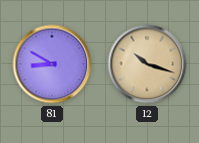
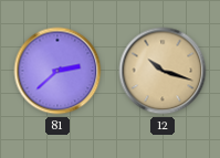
81: 8:50 -> 2:38 (57, 71)
